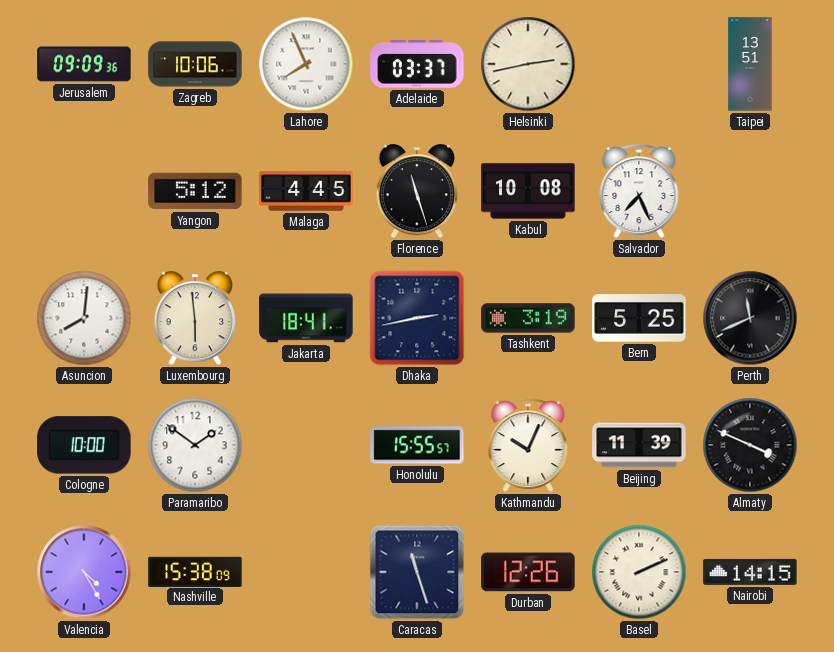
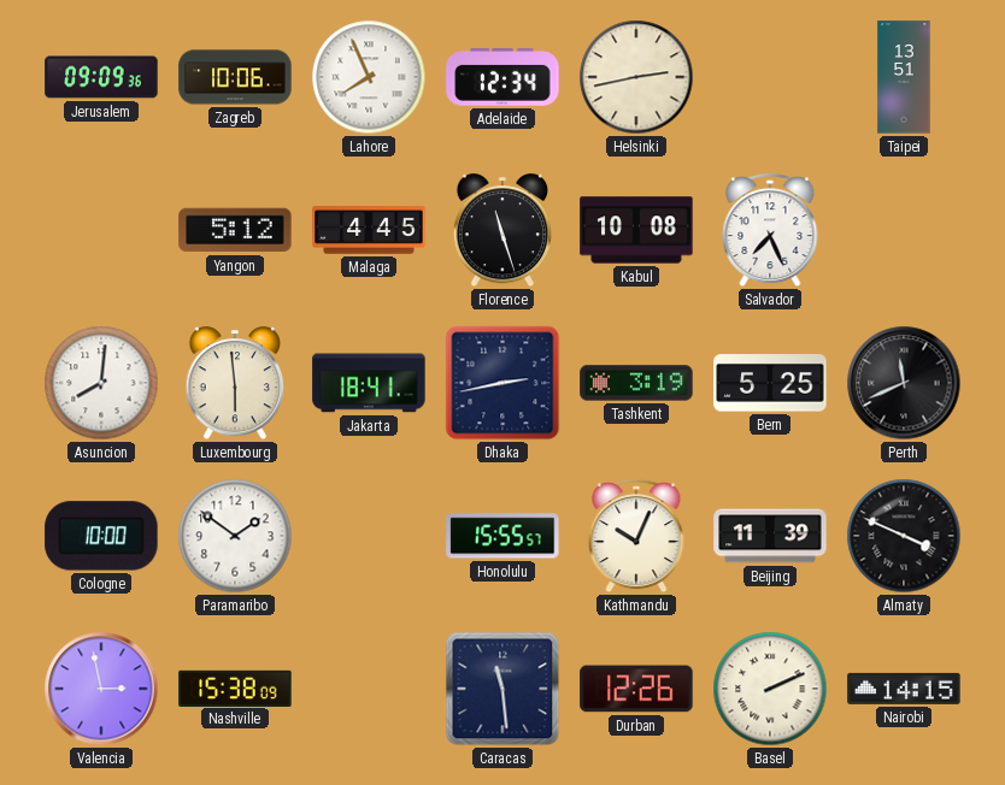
Adelaide: 03:37 -> 12:34 (502, 78)
Valencia: 4:25 -> 2:58 (101, 689)
Caracas: 11:27 -> 11:29 (502, 689)
